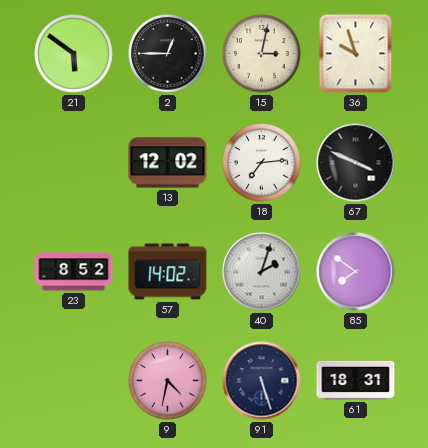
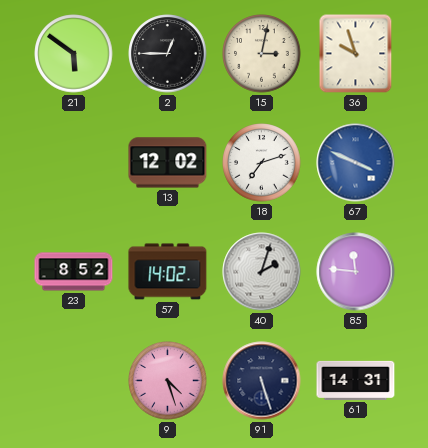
18: 7:14 -> 7:12 (262, 163)
67 dial: black -> blue (356, 163)
85: 7:51 -> 11:46 (356, 272)
9: 4:32 -> 4:27 (168, 381)
61: 18:31 -> 14:31 (356, 380)
